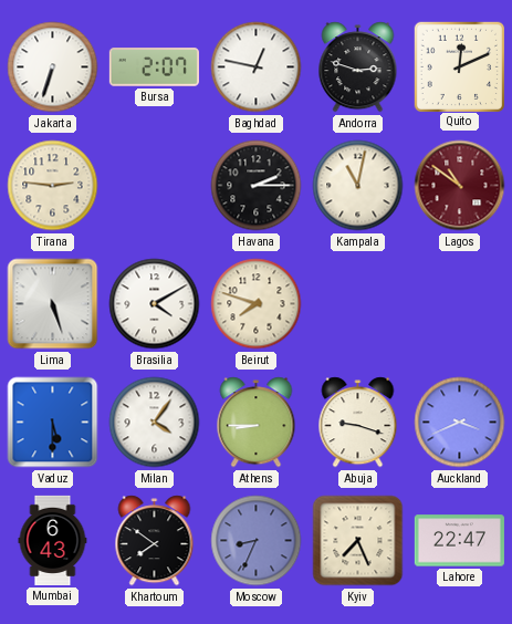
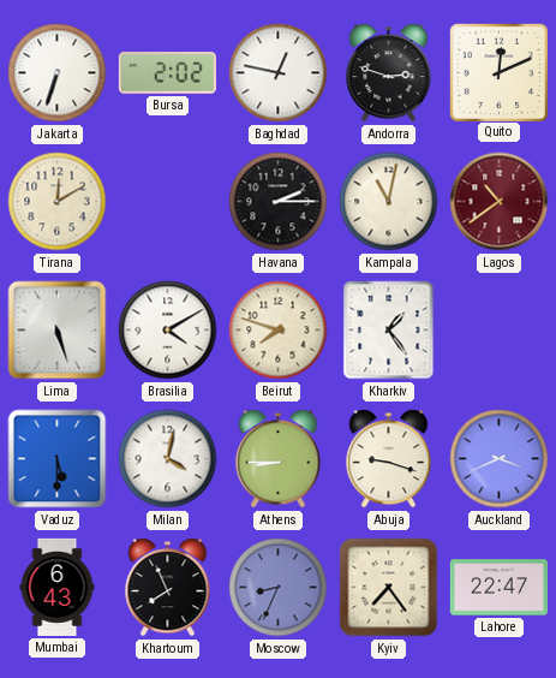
Bursa: 2:07 -> 2:02 (167, 73)
Tirana: 2:46 -> 12:10 (58, 202)
Lagos: 10:51 -> 10:39 (500, 202)
Kharkiv: none -> 1:24 (389, 331)
Milan: 4:06 -> 4:02 (168, 459)
Khartoum: 7:51 -> 7:56 (168, 588)
Kyiv: 7:26 -> 7:24 (389, 588)
